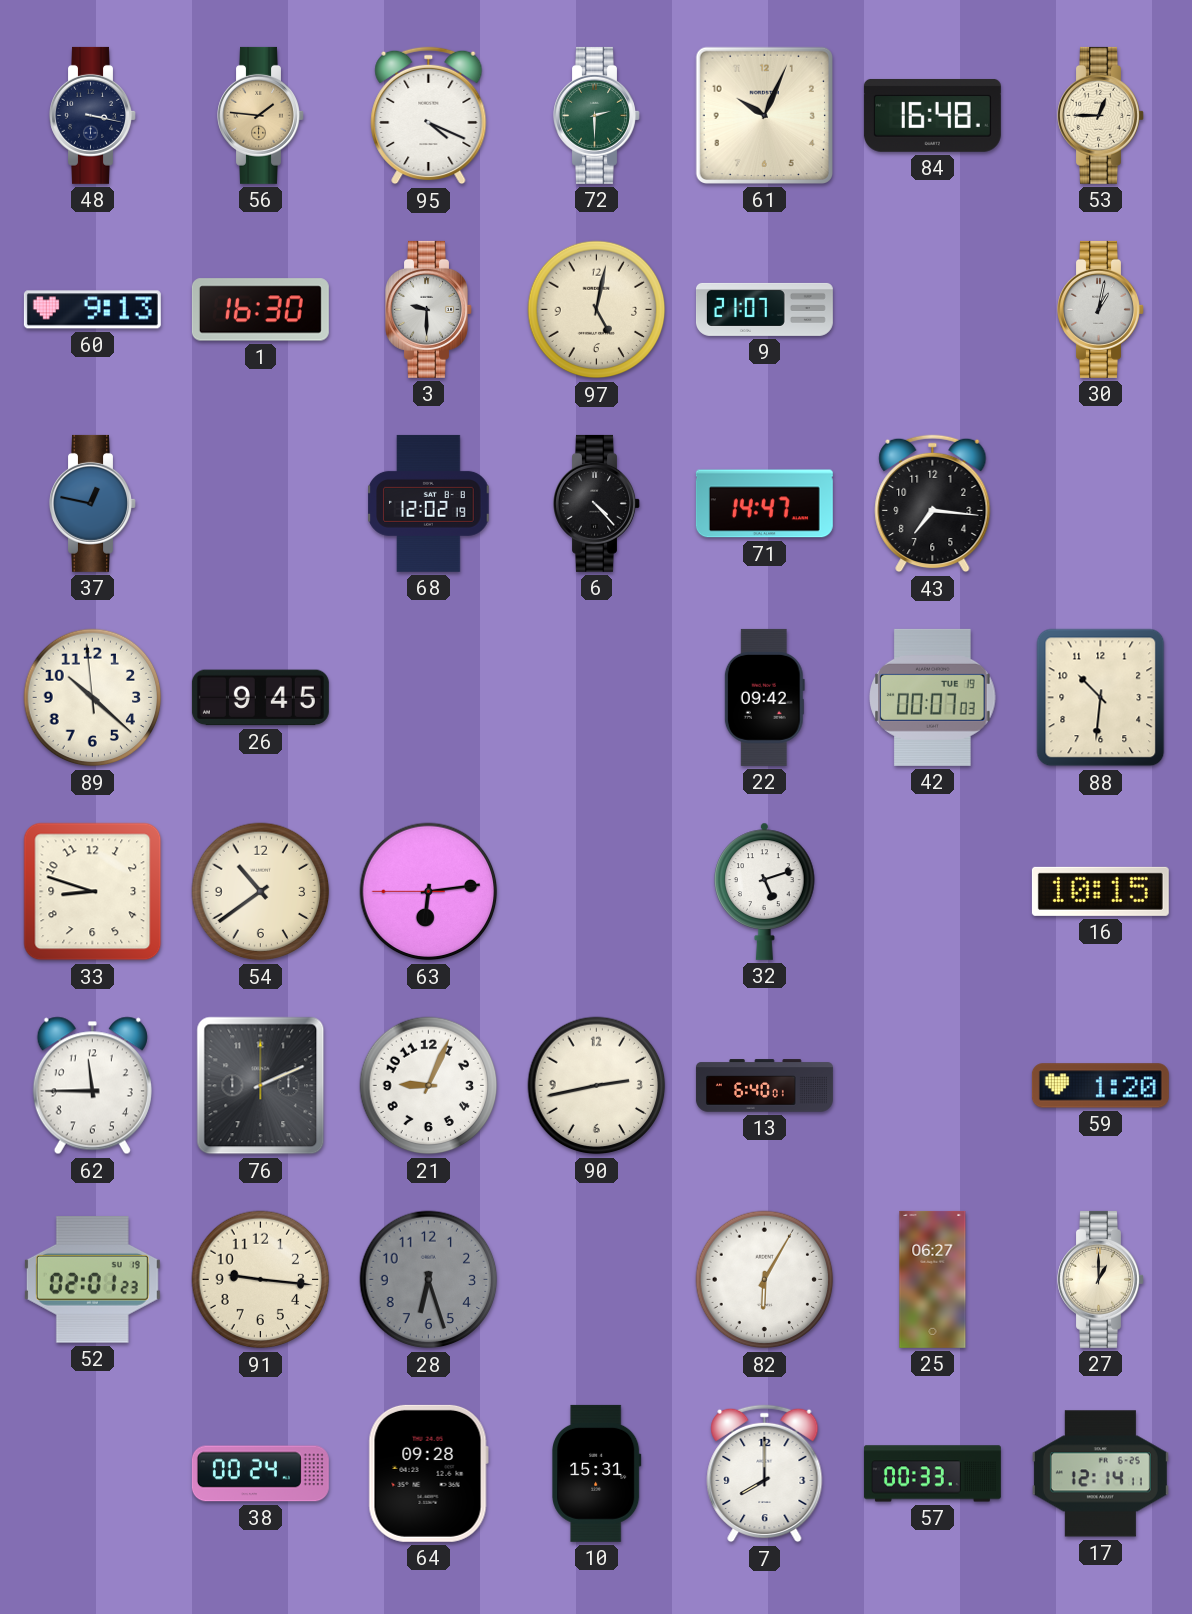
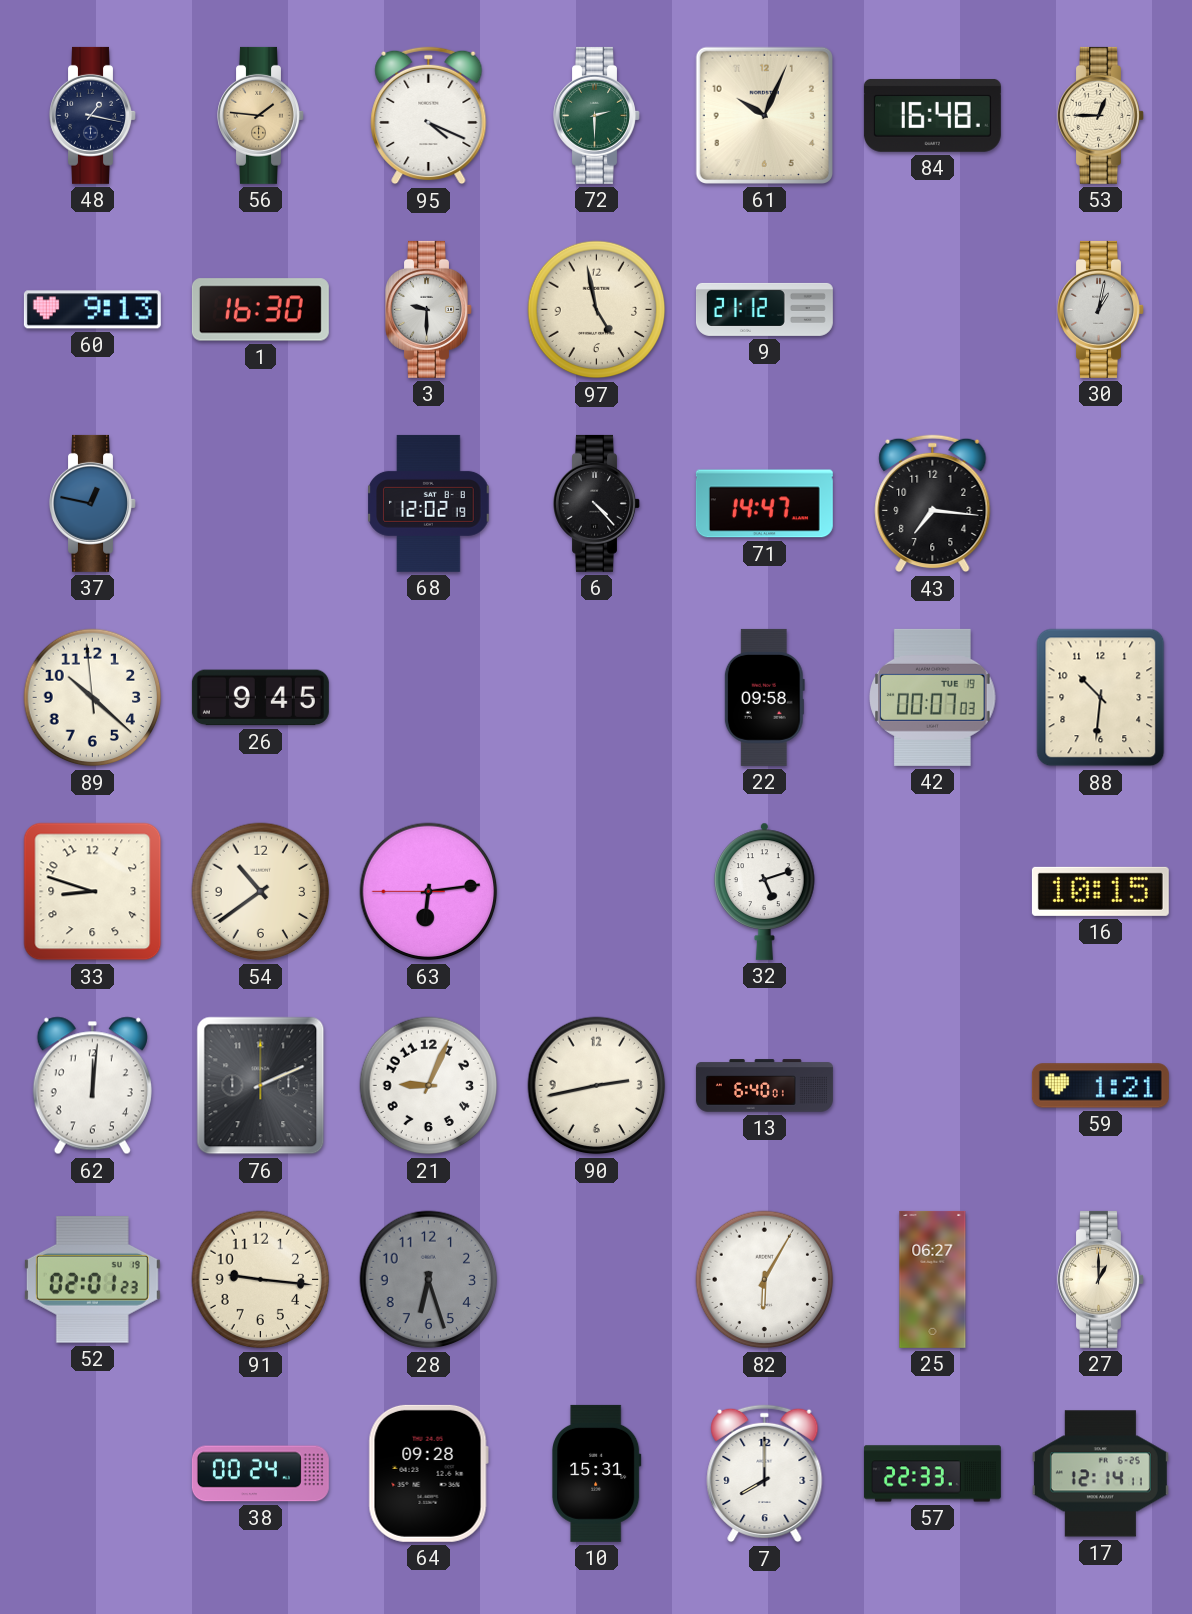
48: 3:17 -> 1:17 (93, 115)
97: 5:02 -> 4:58 (597, 310)
9: 21:07 -> 21:12 (764, 309)
22: 09:42 -> 09:58 (764, 697)
62: 11:45 -> 12:01 (92, 1086)
59: 1:20 -> 1:21 (1100, 1086)
57: 00:33 -> 22:33 (932, 1474)
